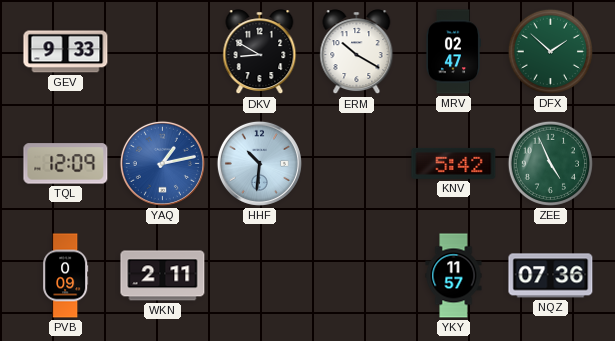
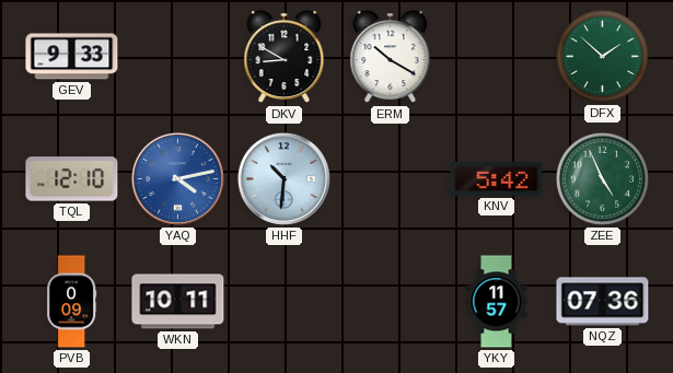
MRV: 02:47 -> none (452, 52)
TQL: 12:09 -> 12:10 (72, 179)
YAQ: 1:13 -> 4:13 (177, 178)
WKN: 2:11 -> 10:11 (178, 302)
